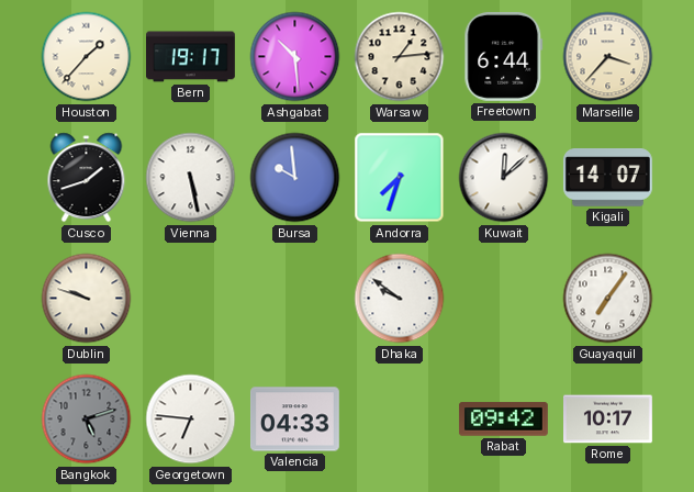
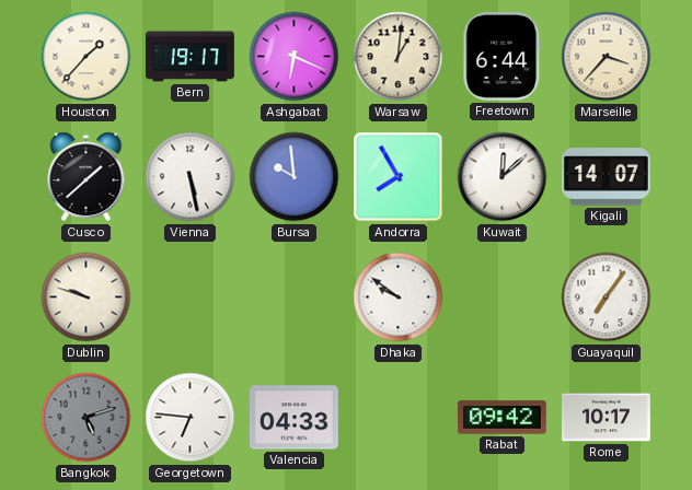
Ashgabat: 10:29 -> 6:19 (295, 57)
Warsaw: 1:14 -> 1:01 (399, 57)
Cusco: 1:42 -> 1:38 (86, 177)
Andorra: 7:33 -> 7:55 (399, 177)
